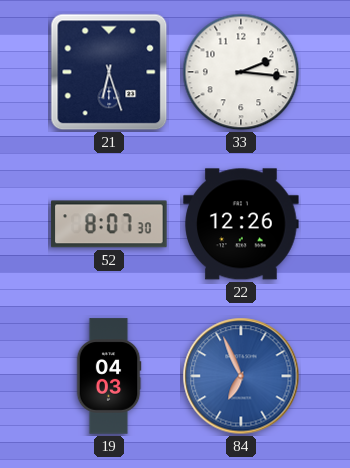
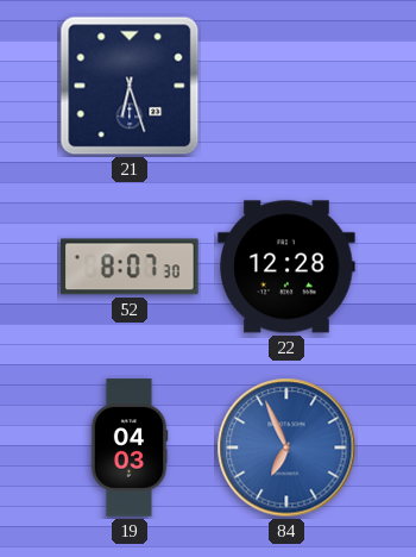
33: 2:16 -> none (241, 72)
22: 12:26 -> 12:28 (286, 267)
